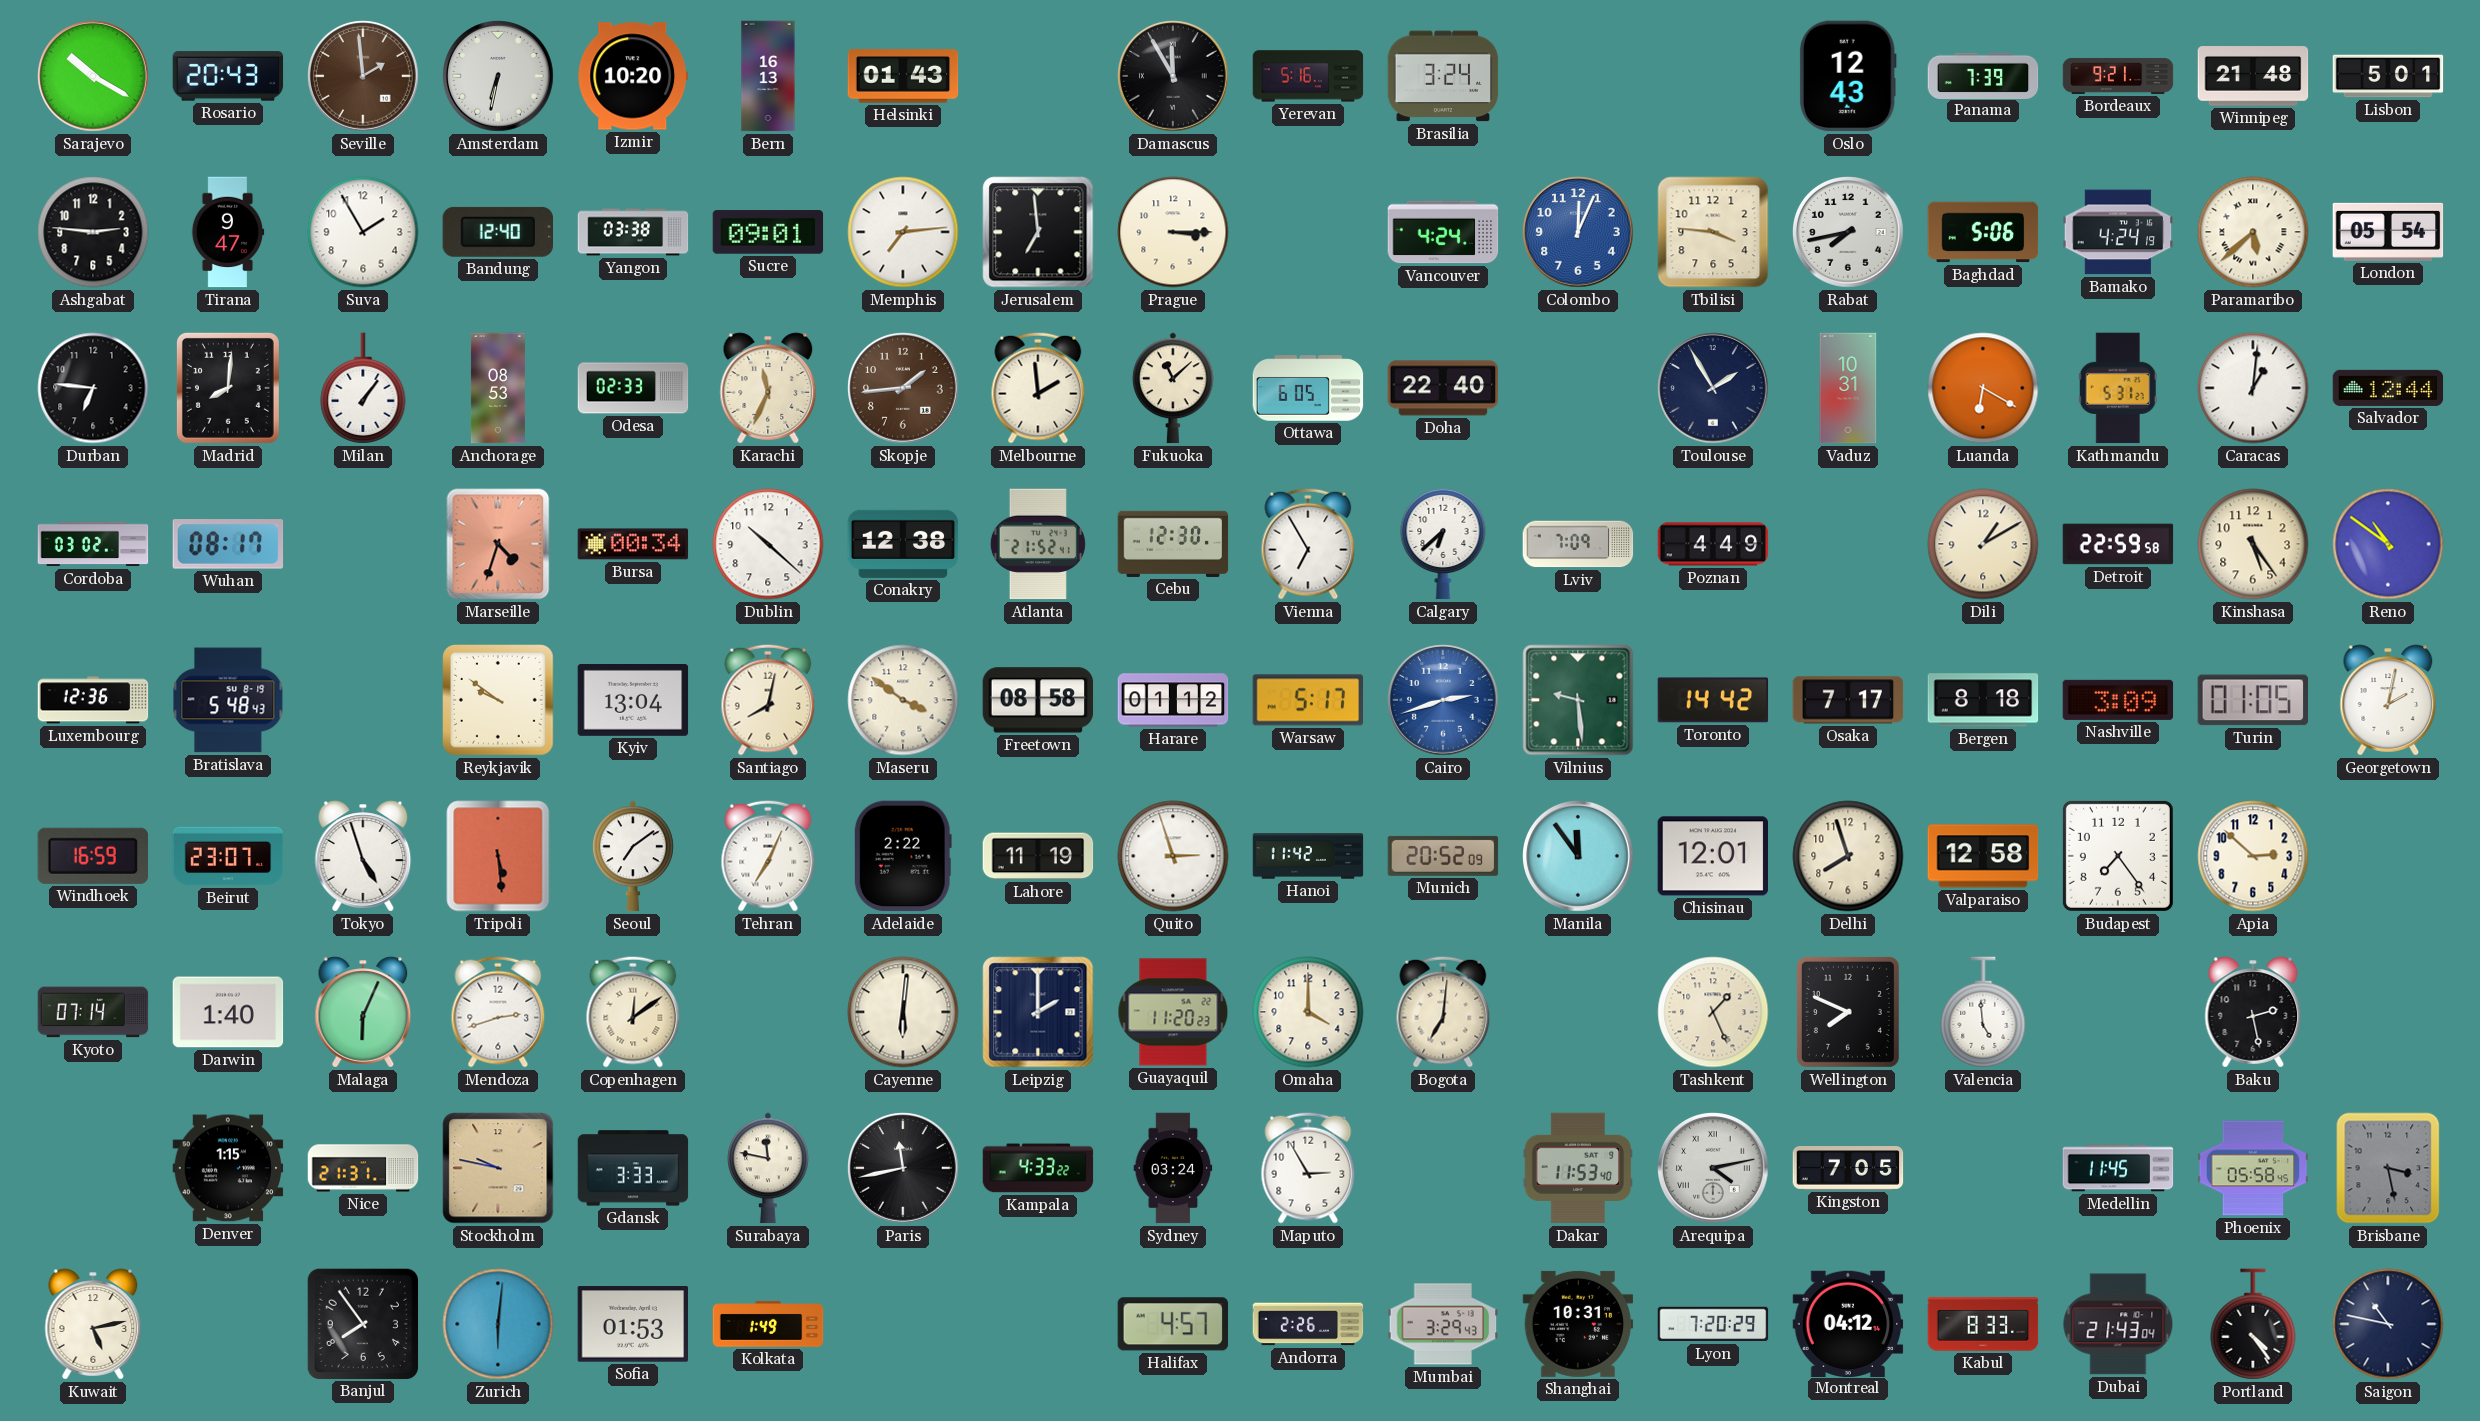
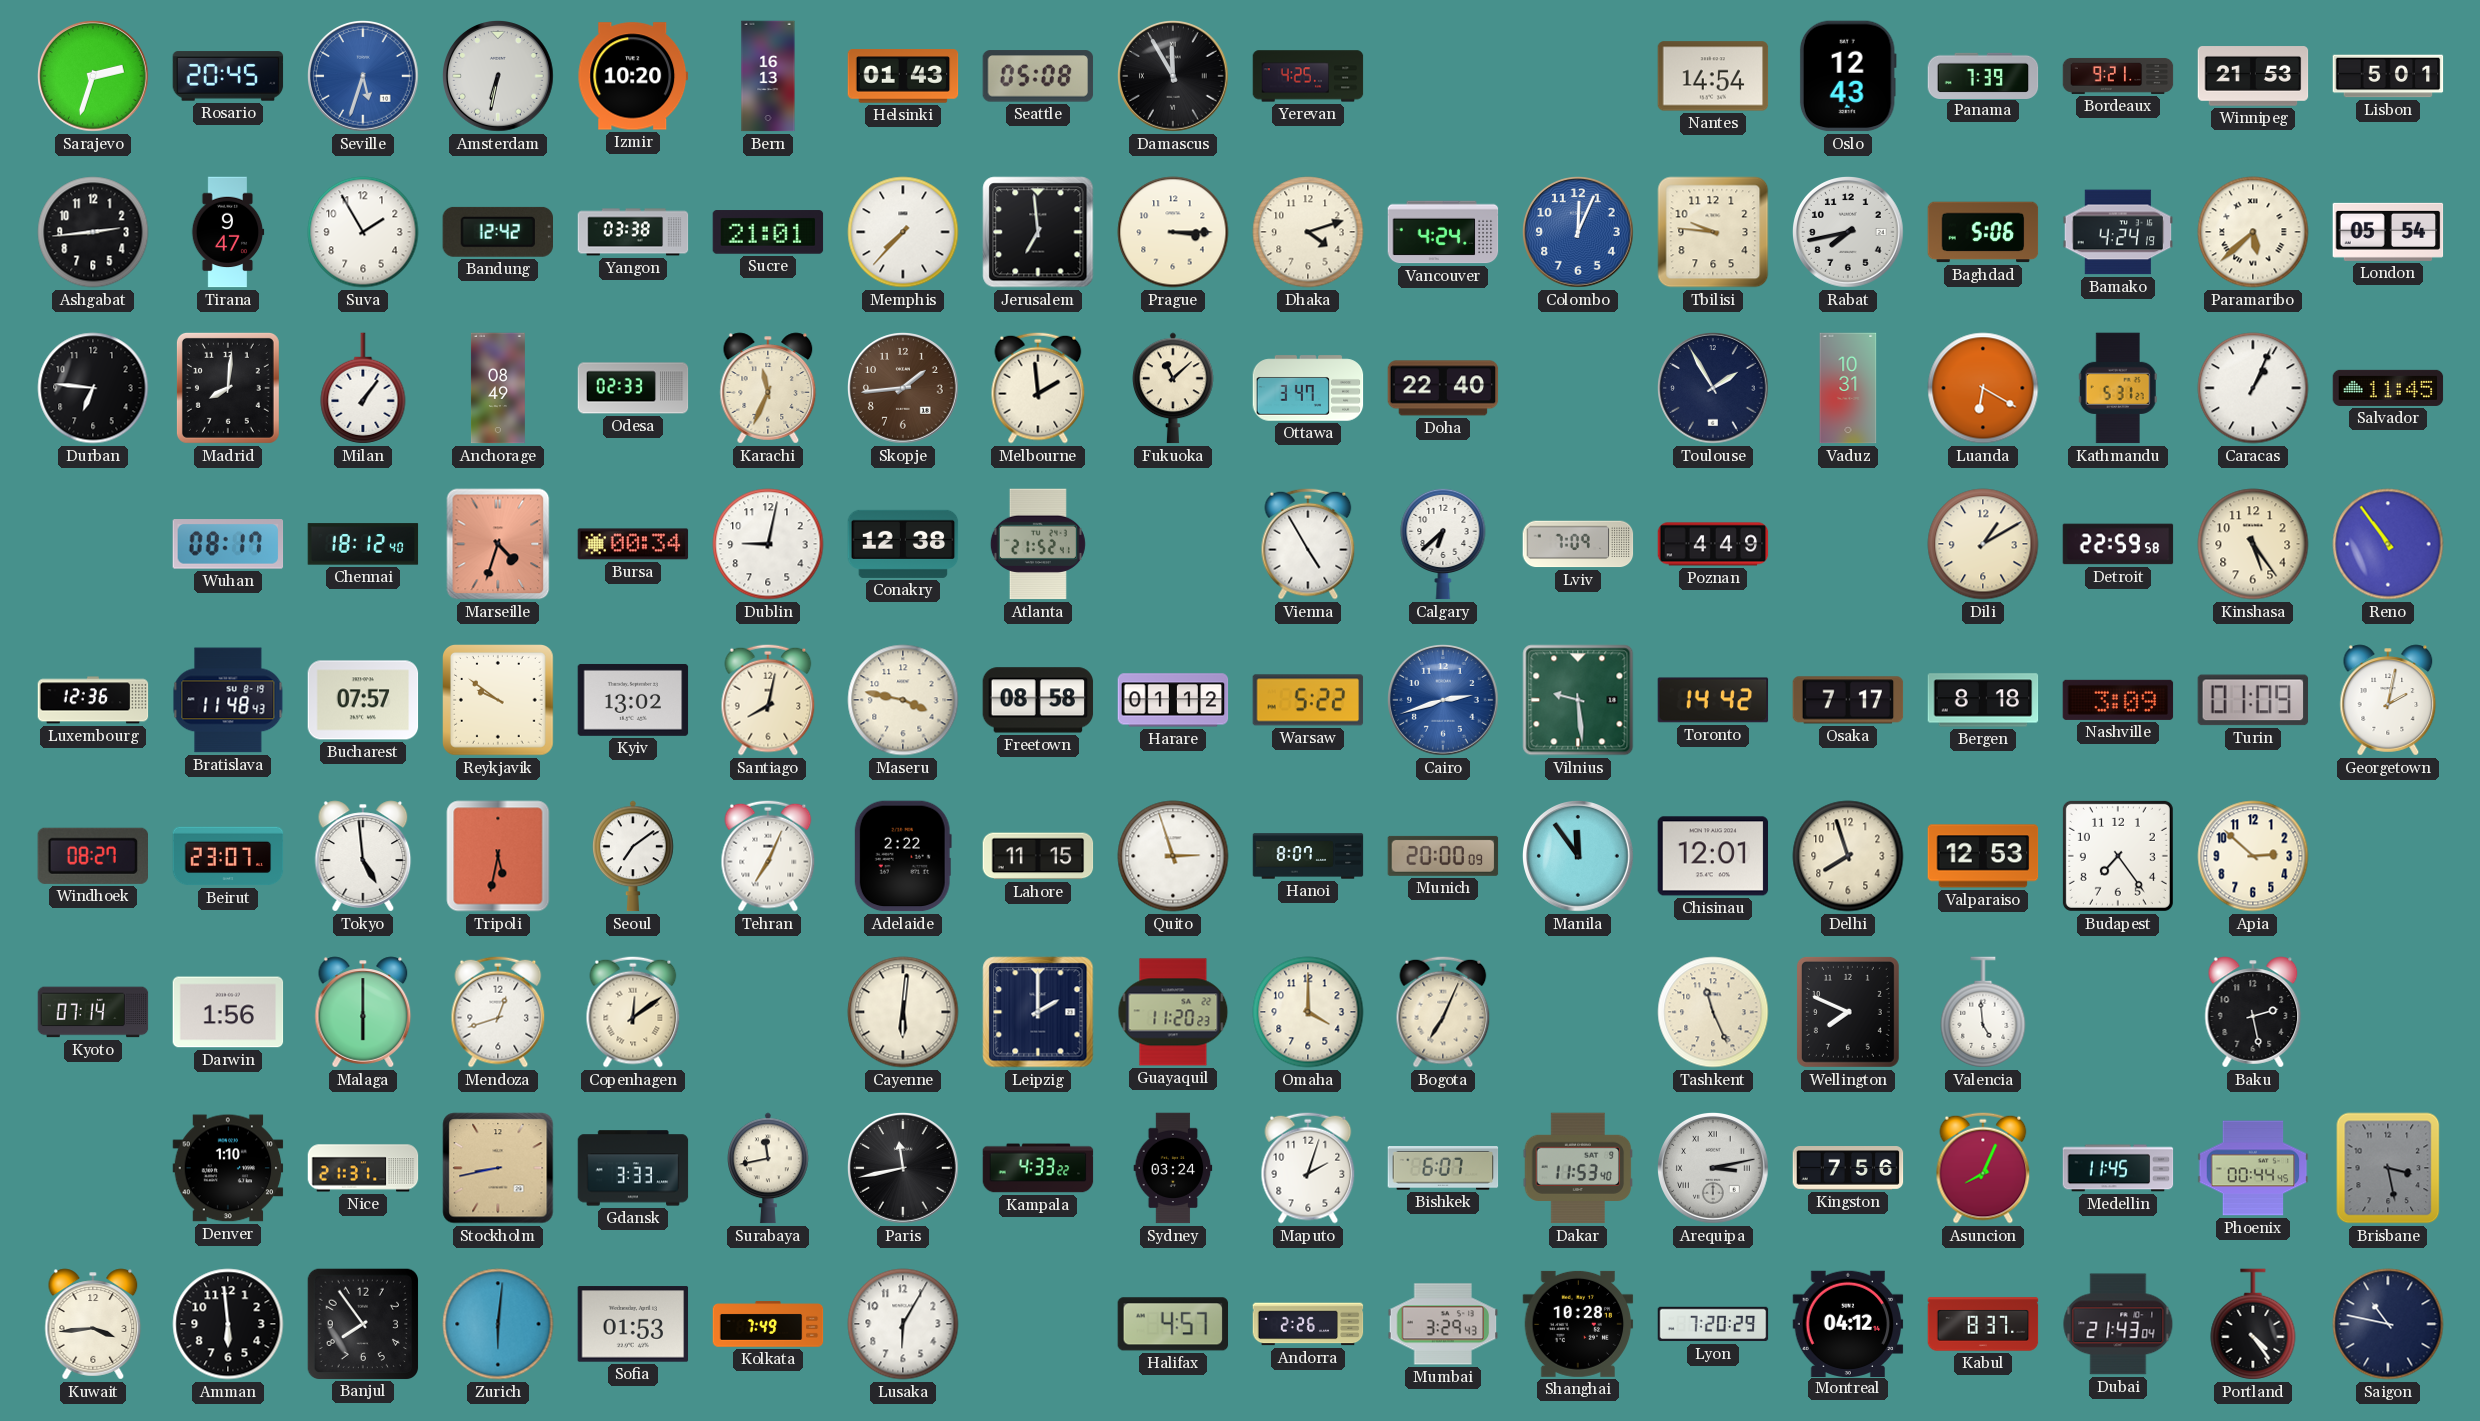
Sarajevo: 10:20 -> 2:33 (94, 77)
Rosario: 20:43 -> 20:45 (228, 76)
Seville: 1:59 -> 5:33 (364, 77)
Seville dial: brown -> blue (364, 77)
Seattle: none -> 05:08 (1038, 76)
Yerevan: 5:16 -> 4:25 (1308, 76)
Brasilia: 3:24 -> none (1443, 76)
Nantes: none -> 14:54 (1713, 76)
Winnipeg: 21:48 -> 21:53 (2253, 76)
Ashgabat: 2:46 -> 2:44 (93, 232)
Bandung: 12:40 -> 12:42 (497, 232)
Sucre: 09:01 -> 21:01 (768, 232)
Memphis: 7:14 -> 7:37 (903, 232)
Dhaka: none -> 4:12 (1308, 232)
Tbilisi: 3:46 -> 9:46 (1713, 232)
Anchorage: 08:53 -> 08:49 (498, 388)
Ottawa: 6:05 -> 3:47 (1308, 388)
Caracas: 1:01 -> 1:04 (2253, 388)
Salvador: 12:44 -> 11:45 (2388, 388)
Cordoba: 03:02 -> none (93, 544)
Chennai: none -> 18:12 (363, 544)
Dublin: 10:22 -> 9:02 (768, 544)
Cebu: 12:30 -> none (1173, 544)
Vienna: 6:55 -> 4:55 (1308, 544)
Reno: 10:51 -> 10:54 (2388, 544)
Bratislava: 5:48 -> 11:48 (228, 700)
Bucharest: none -> 07:57 (363, 700)
Kyiv: 13:04 -> 13:02 (633, 700)
Maseru: 3:51 -> 3:47 (903, 700)
Warsaw: 5:17 -> 5:22 (1308, 700)
Turin: 01:05 -> 01:09 (2253, 700)
Windhoek: 16:59 -> 08:27 (92, 856)
Tokyo: 4:57 -> 4:59 (363, 856)
Tripoli: 5:29 -> 5:32 (498, 856)
Lahore: 11:19 -> 11:15 (1038, 856)
Hanoi: 11:42 -> 8:07 (1308, 856)
Munich: 20:52 -> 20:00 (1443, 856)
Valparaiso: 12:58 -> 12:53 (1983, 856)
Darwin: 1:40 -> 1:56 (228, 1012)
Malaga: 6:04 -> 6:00 (363, 1012)
Mendoza: 2:42 -> 12:42 (498, 1012)
Bogota: 7:01 -> 7:04 (1443, 1012)
Tashkent: 1:26 -> 11:26 (1713, 1012)
Denver: 1:15 -> 1:10 (228, 1168)
Stockholm: 9:47 -> 8:43 (498, 1168)
Surabaya: 11:47 -> 11:43 (769, 1168)
Maputo: 2:55 -> 2:03 (1308, 1168)
Bishkek: none -> 6:07 (1443, 1169)
Arequipa: 4:13 -> 3:13 (1714, 1169)
Kingston: 7:05 -> 7:56 (1848, 1169)
Asuncion: none -> 8:04 (1983, 1168)
Phoenix: 05:58 -> 00:44 (2253, 1168)
Kuwait: 5:13 -> 3:44 (93, 1324)
Amman: none -> 5:59 (228, 1324)
Kolkata: 1:49 -> 7:49 (768, 1324)
Lusaka: none -> 6:05 (903, 1324)
Shanghai: 10:31 -> 10:28 (1578, 1324)
Kabul: 8:33 -> 8:37 (1983, 1324)
